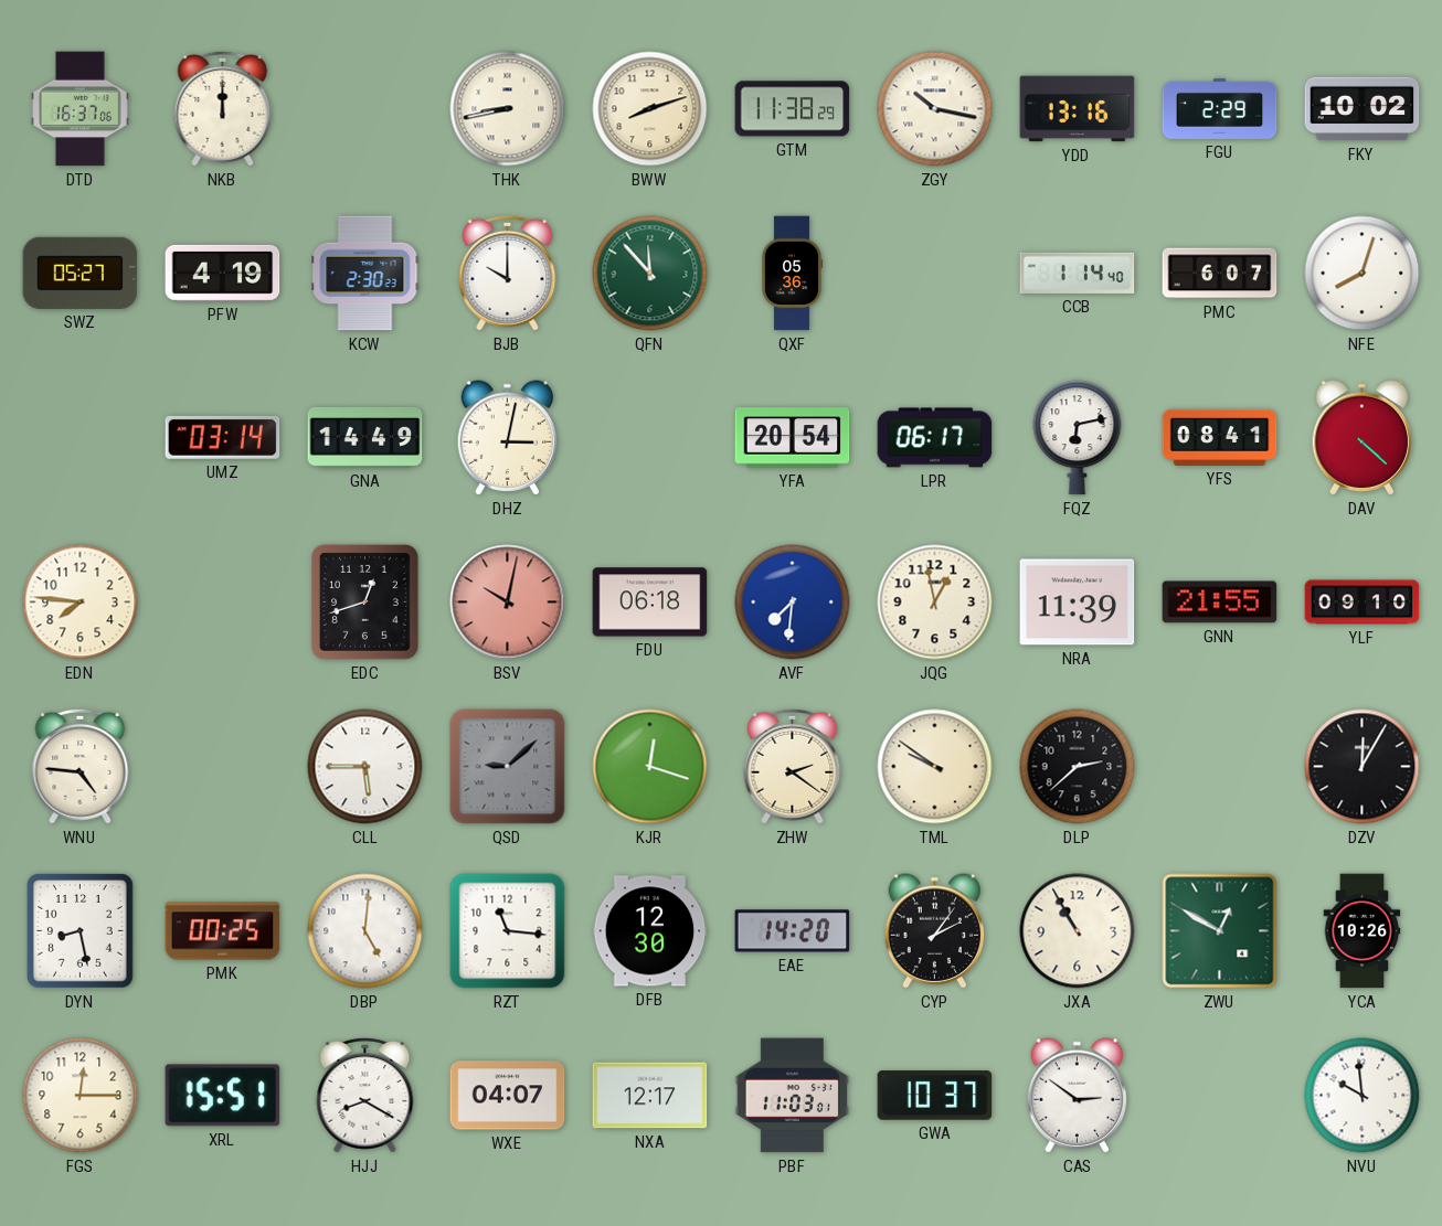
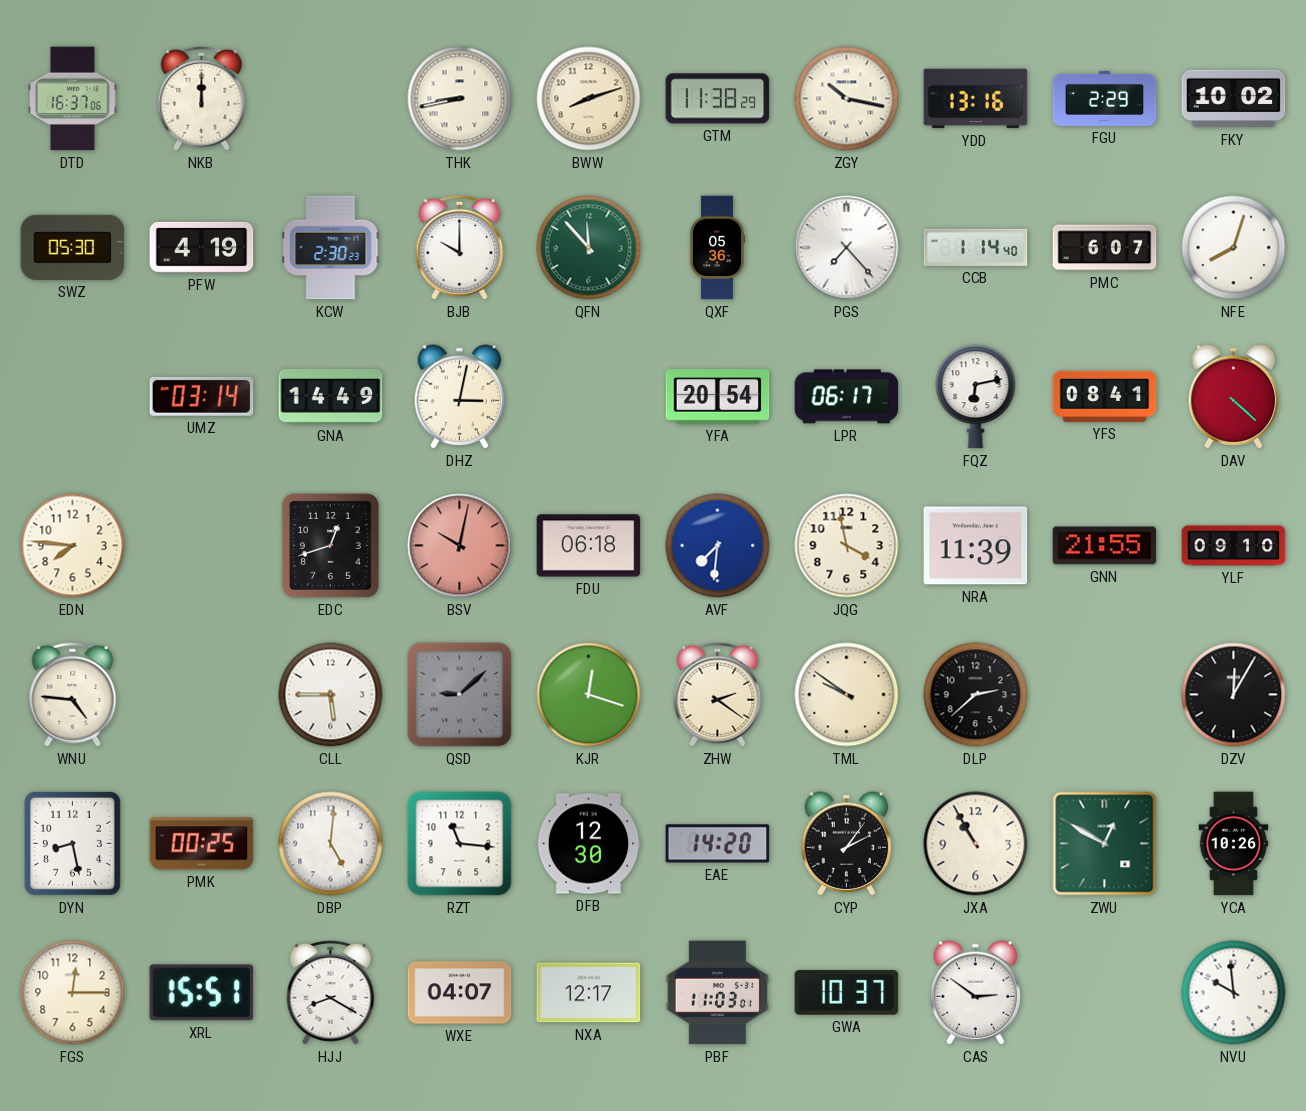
SWZ: 05:27 -> 05:30 (73, 247)
PGS: none -> 7:23 (847, 248)
JQG: 12:58 -> 3:58 (847, 546)
